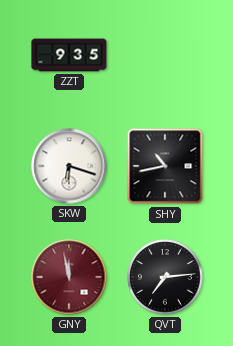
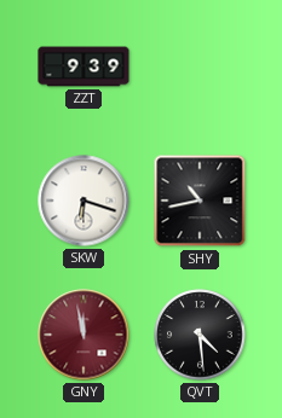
ZZT: 9:35 -> 9:39 (84, 66)
QVT: 7:14 -> 4:29 (200, 335)
